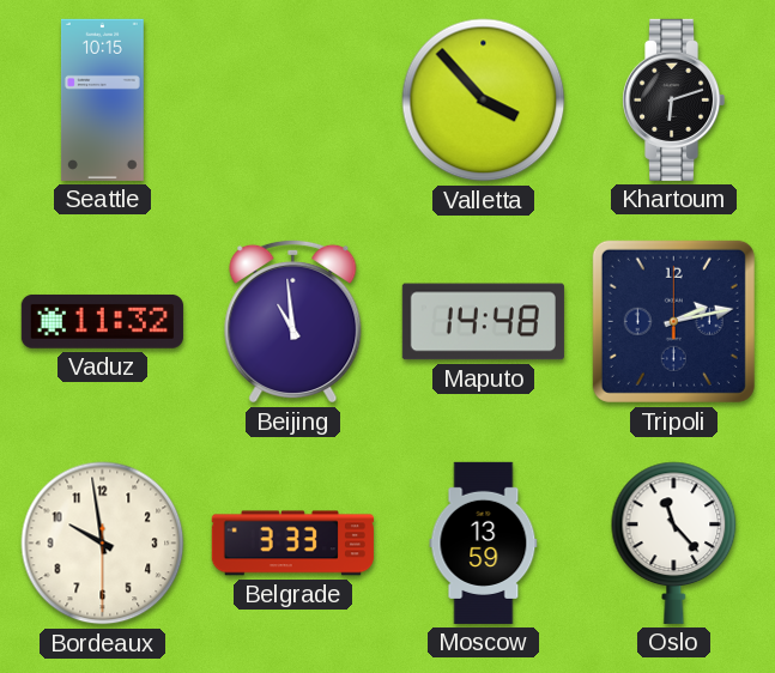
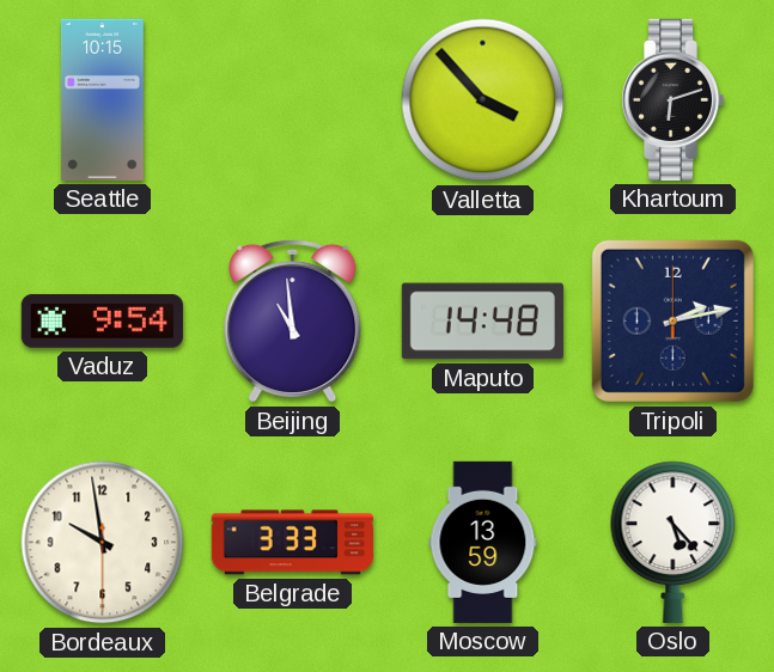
Vaduz: 11:32 -> 9:54 (102, 320)
Oslo: 11:23 -> 5:23 (674, 542)
